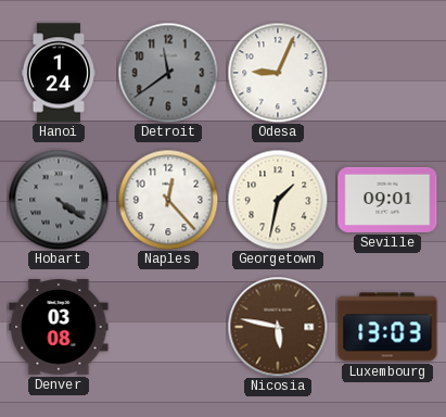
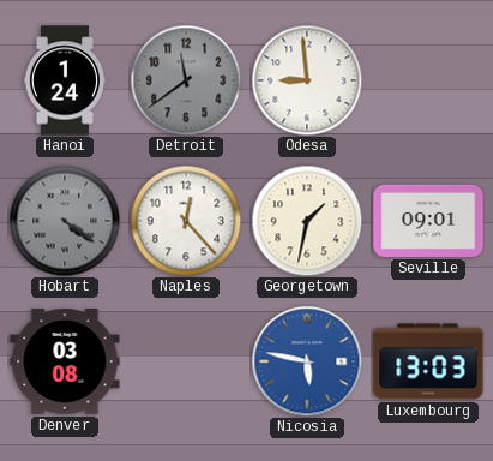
Odesa: 9:04 -> 8:59 (307, 80)
Nicosia dial: brown -> blue (307, 361)
